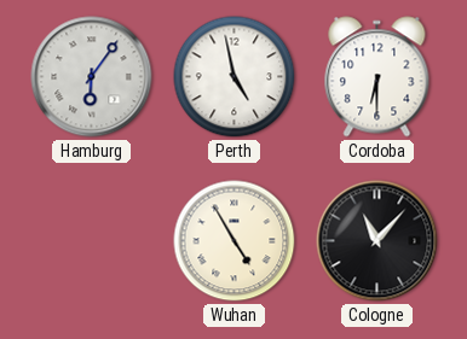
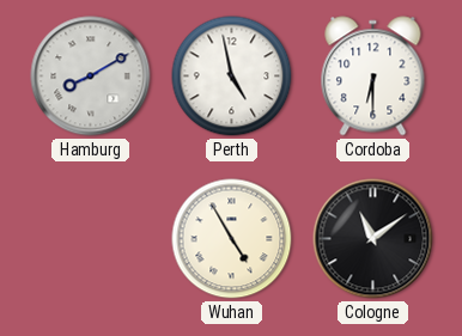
Hamburg: 6:06 -> 8:10 (91, 77)
Cologne: 11:07 -> 11:09 (373, 239)
